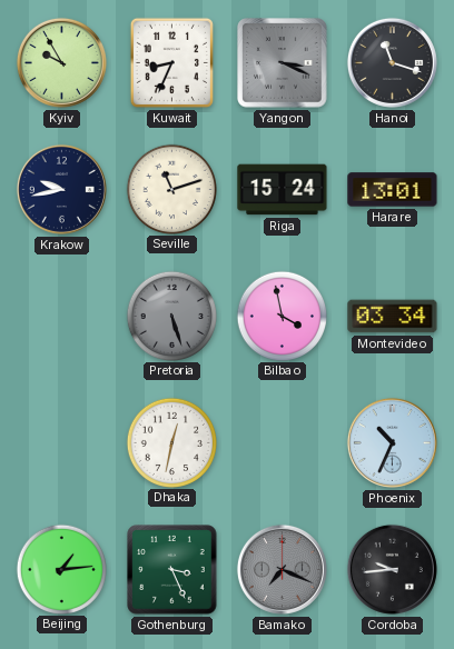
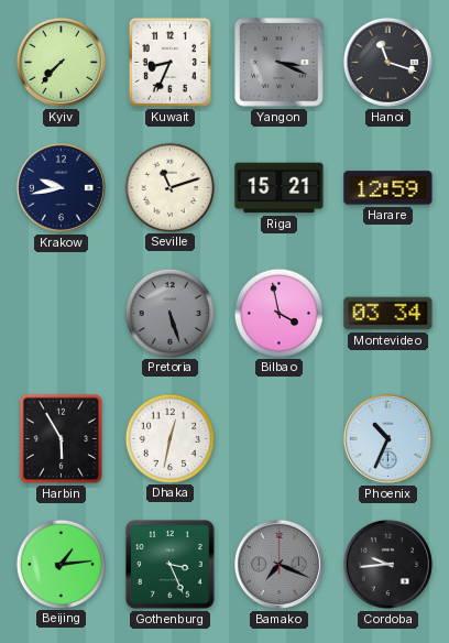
Kyiv: 9:55 -> 7:37 (61, 62)
Riga: 15:24 -> 15:21 (280, 188)
Harare: 13:01 -> 12:59 (388, 188)
Harbin: none -> 5:55 (61, 438)
